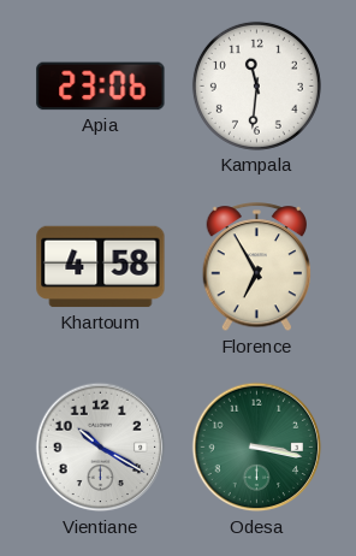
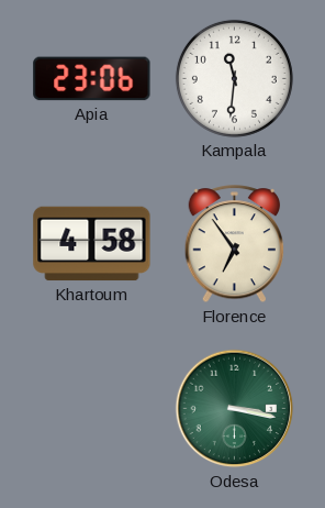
Florence: 6:55 -> 6:54 (235, 244)
Vientiane: 10:20 -> none (101, 448)
